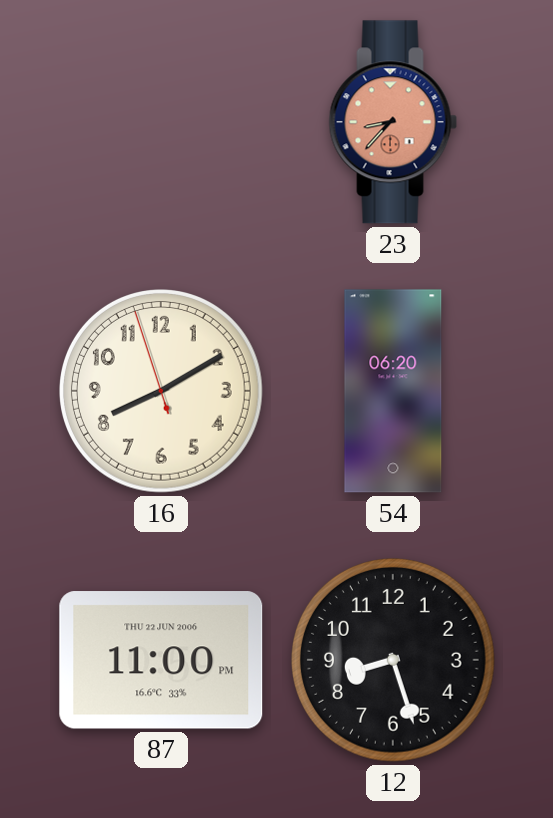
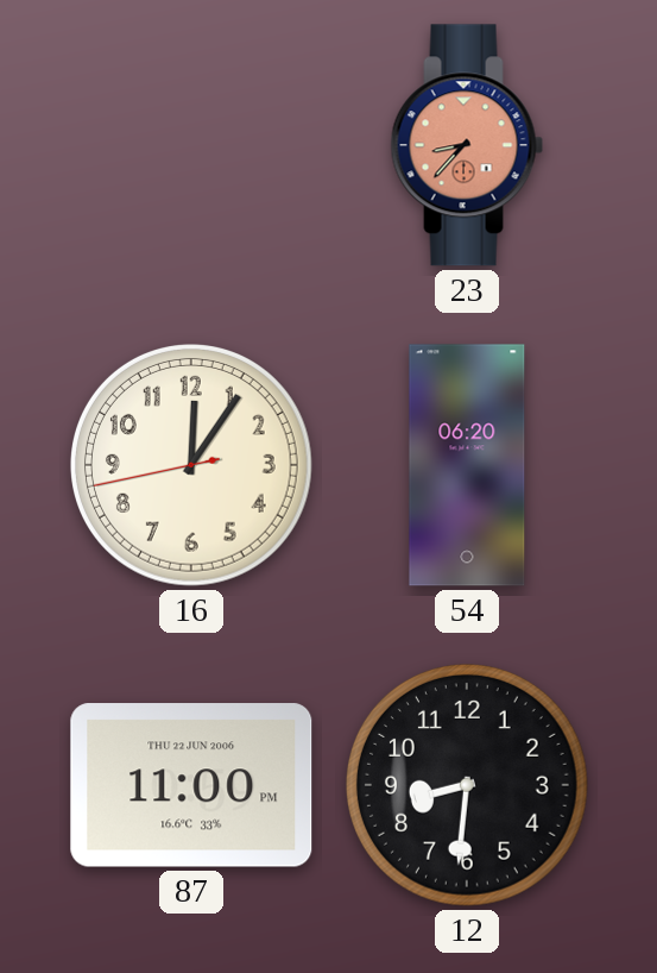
16: 8:09 -> 12:05 (192, 466)
12: 8:27 -> 8:31 (468, 786)
